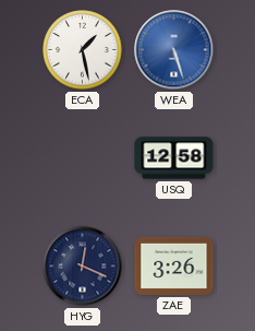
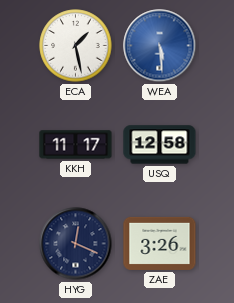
WEA: 5:27 -> 5:29 (160, 46)
KKH: none -> 11:17 (76, 145)
